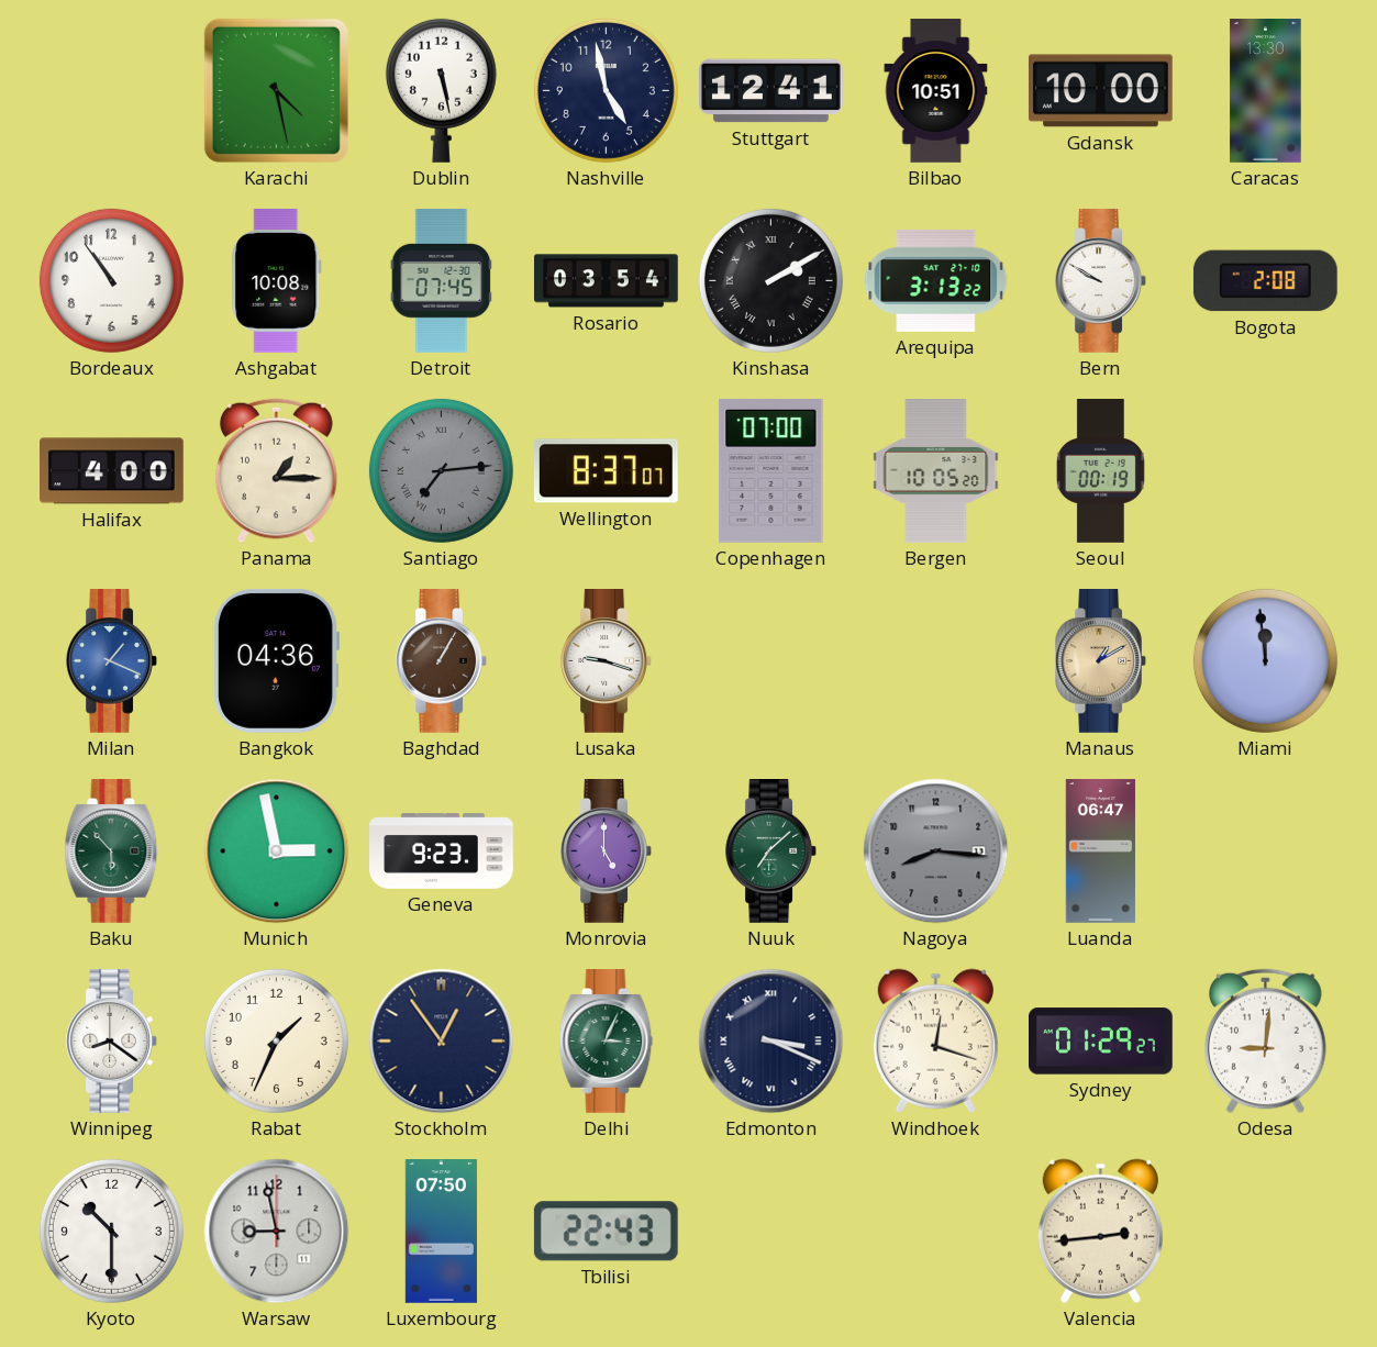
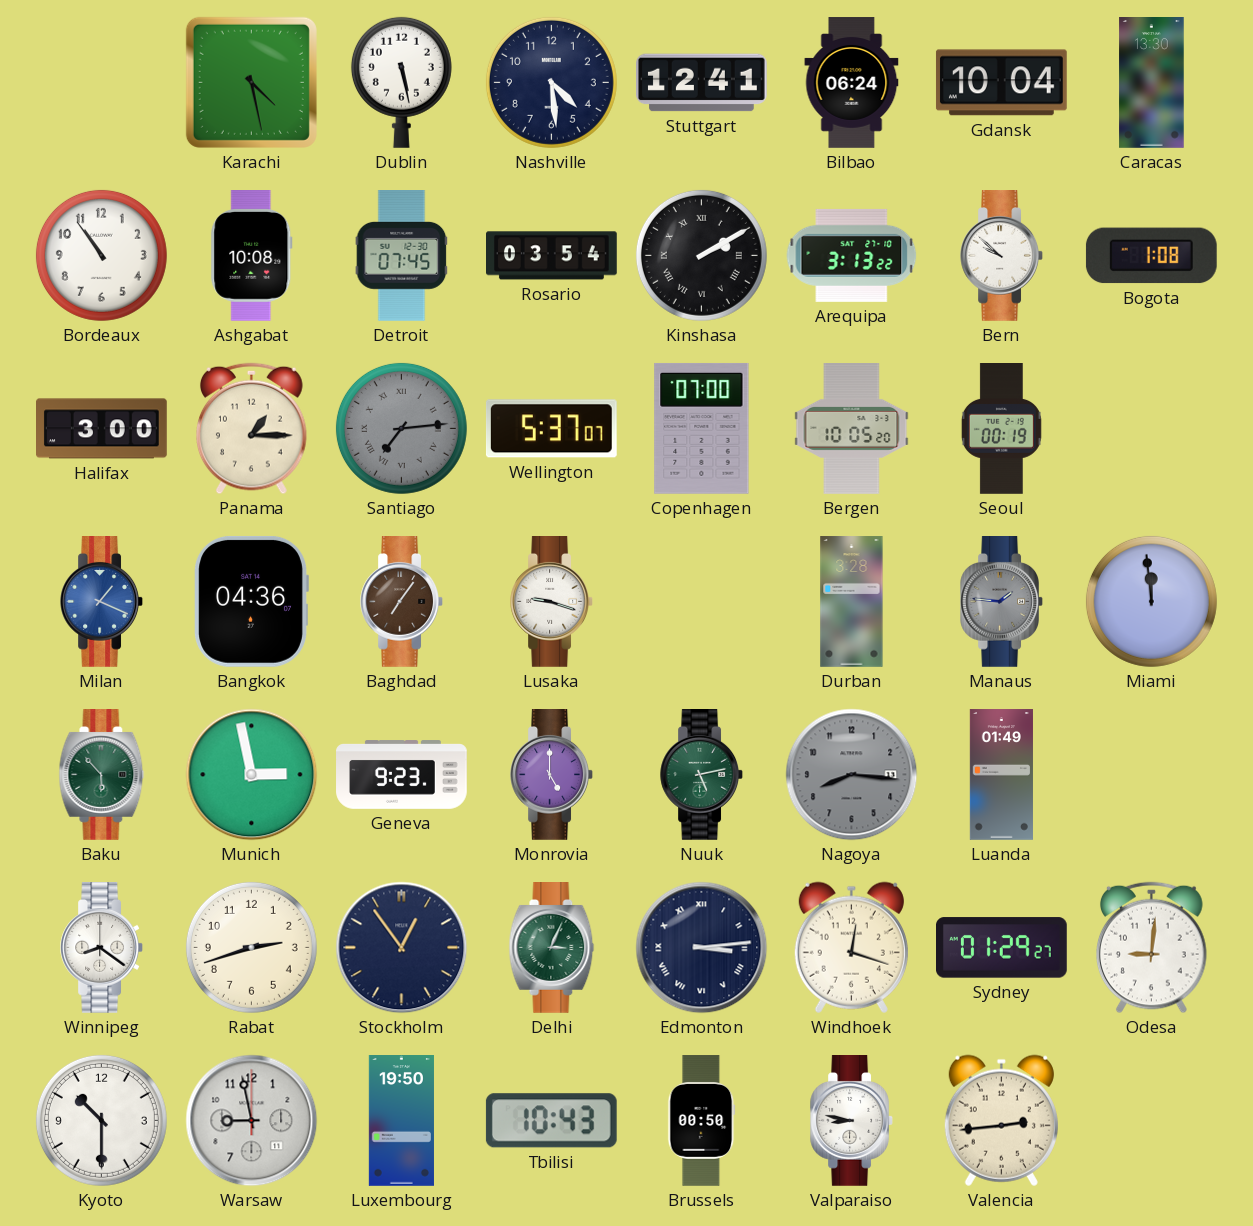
Nashville: 4:58 -> 4:29 (551, 82)
Bilbao: 10:51 -> 06:24 (852, 83)
Gdansk: 10:00 -> 10:04 (1001, 83)
Bern: 9:50 -> 9:52 (1001, 256)
Bogota: 2:08 -> 1:08 (1151, 256)
Halifax: 4:00 -> 3:00 (102, 429)
Wellington: 8:37 -> 5:37 (551, 429)
Baghdad: 1:05 -> 7:06 (401, 602)
Durban: none -> 3:28 (852, 602)
Manaus: 1:10 -> 1:46 (1001, 602)
Manaus dial: champagne -> grey (1001, 602)
Nuuk: 7:08 -> 5:13 (701, 775)
Luanda: 06:47 -> 01:49 (1001, 775)
Rabat: 1:34 -> 2:42 (251, 947)
Edmonton: 3:19 -> 3:14 (702, 948)
Luxembourg: 07:50 -> 19:50 (401, 1121)
Tbilisi: 22:43 -> 10:43 (551, 1121)
Brussels: none -> 00:50 (702, 1121)
Valparaiso: none -> 8:47 (851, 1121)
